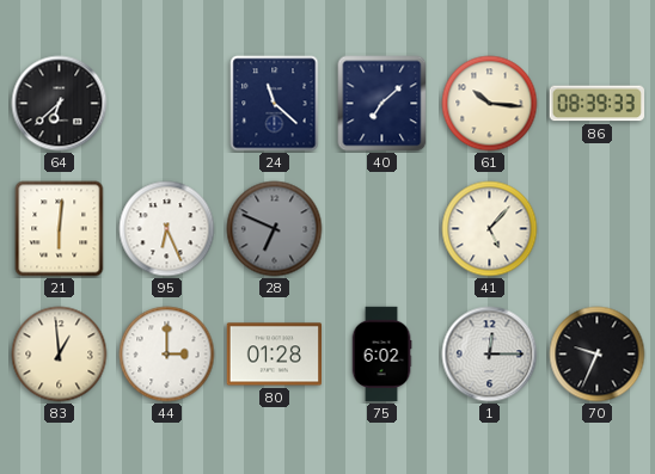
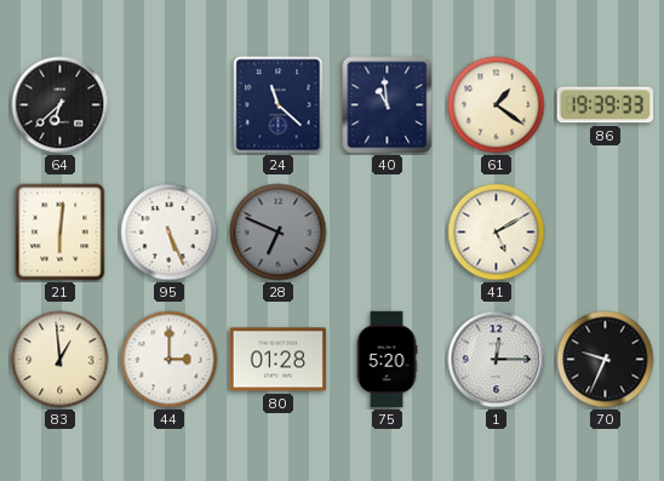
40: 7:08 -> 10:59 (388, 105)
61: 10:16 -> 1:21 (497, 105)
86: 08:39 -> 19:39 (605, 105)
95: 6:26 -> 5:26 (170, 233)
41: 5:07 -> 5:10 (497, 233)
75: 6:02 -> 5:20 (387, 360)
